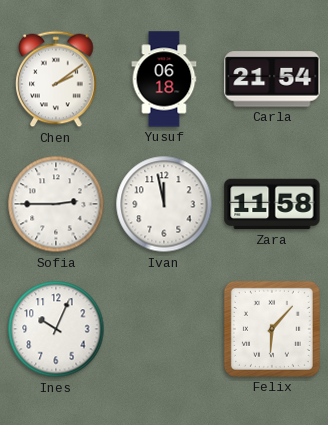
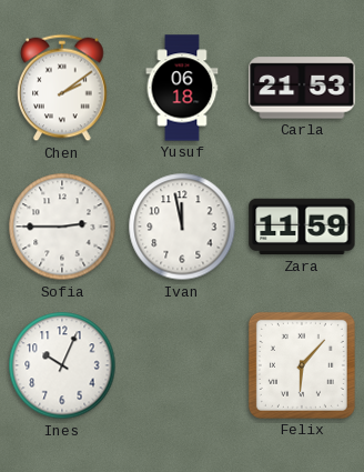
Carla: 21:54 -> 21:53 (302, 88)
Zara: 11:58 -> 11:59 (302, 227)
